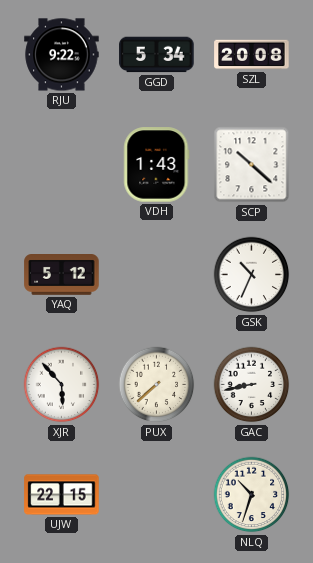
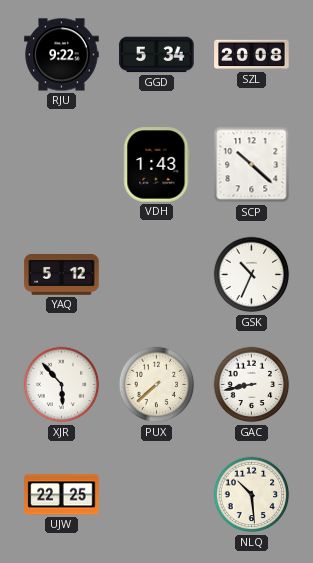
UJW: 22:15 -> 22:25 (62, 495)
NLQ: 10:33 -> 10:29 (252, 495)
